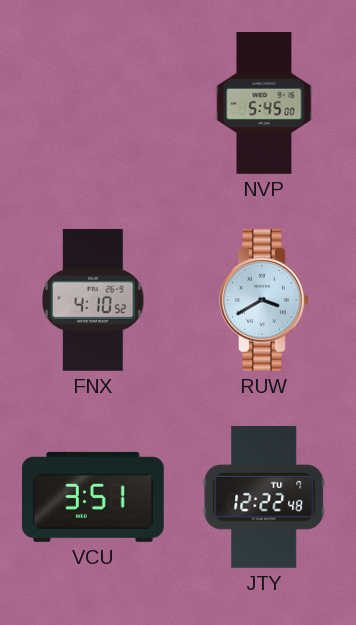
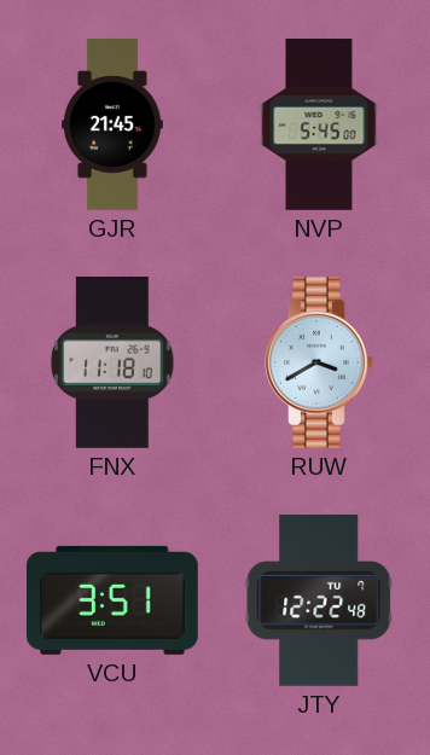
GJR: none -> 21:45 (114, 126)
FNX: 4:10 -> 11:18 (112, 362)
